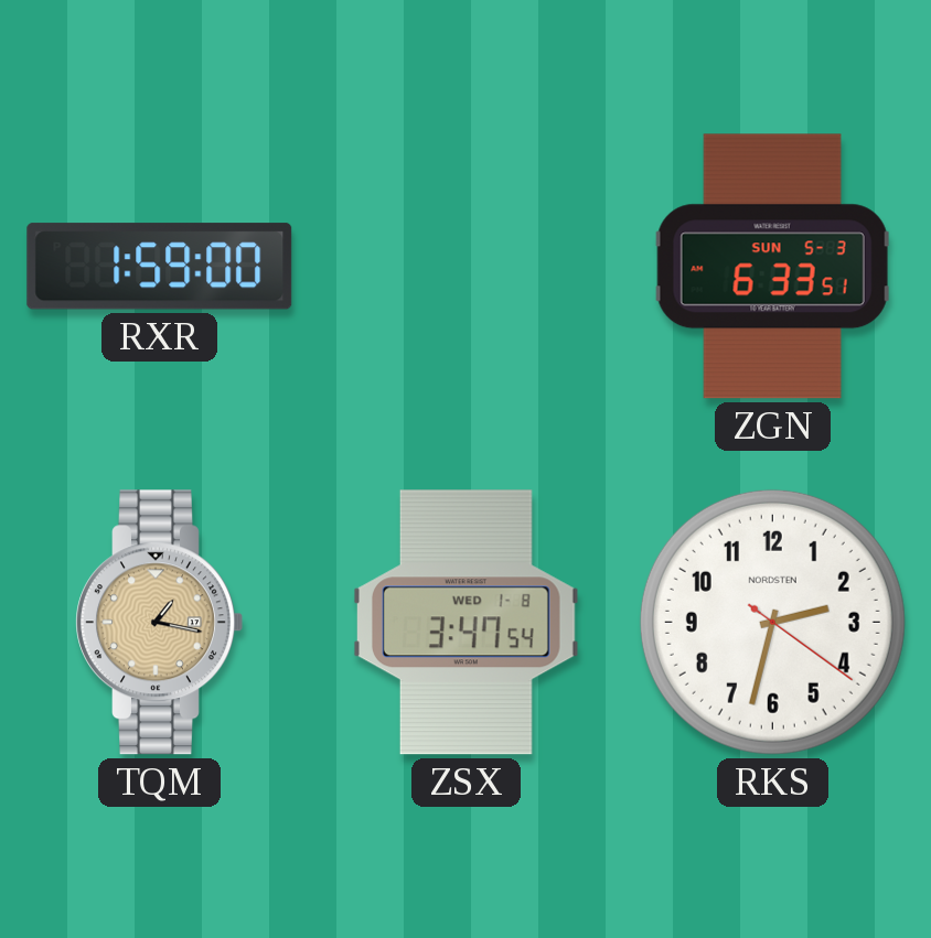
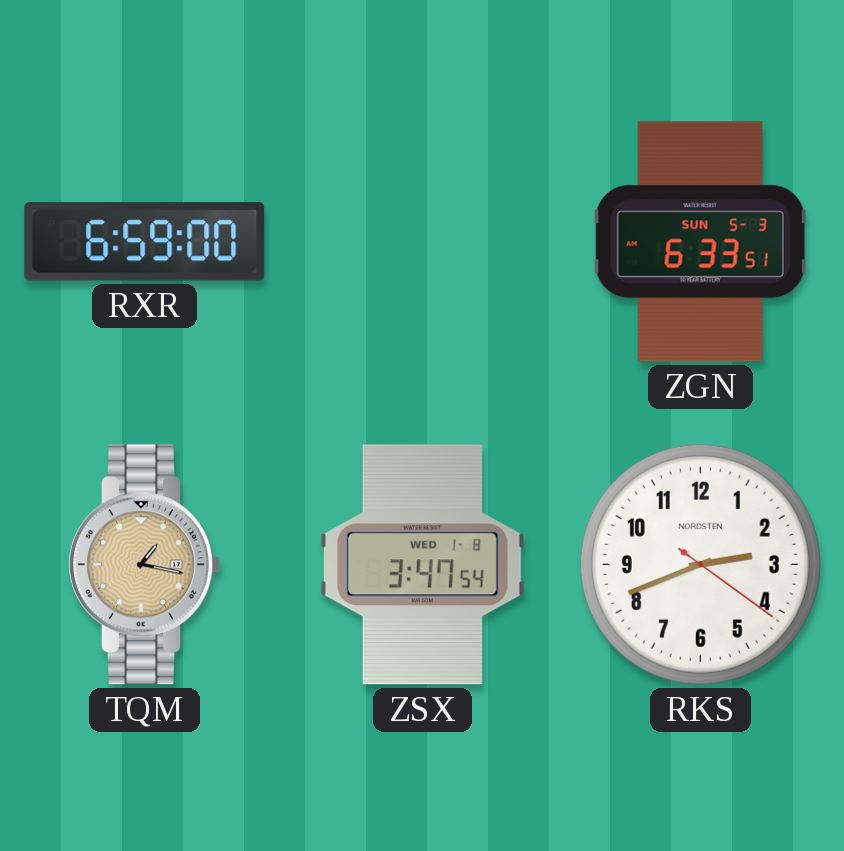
RXR: 1:59 -> 6:59 (145, 242)
RKS: 2:32 -> 2:41 (700, 564)
